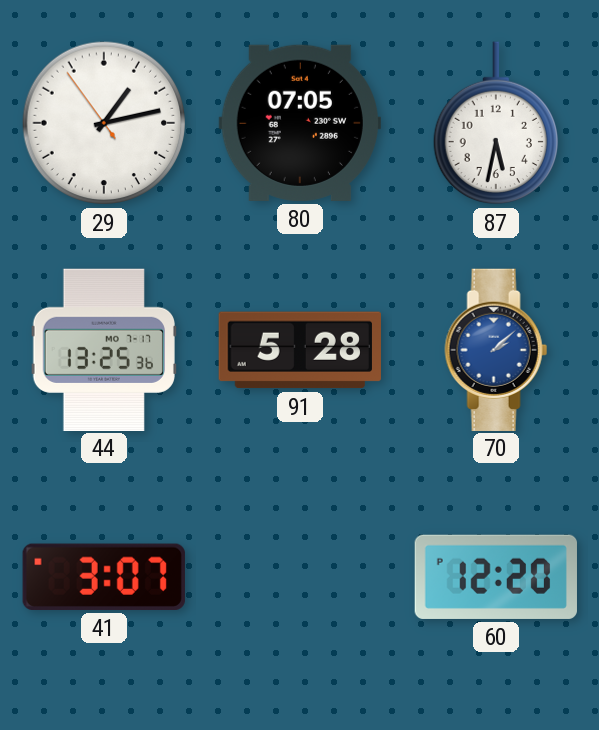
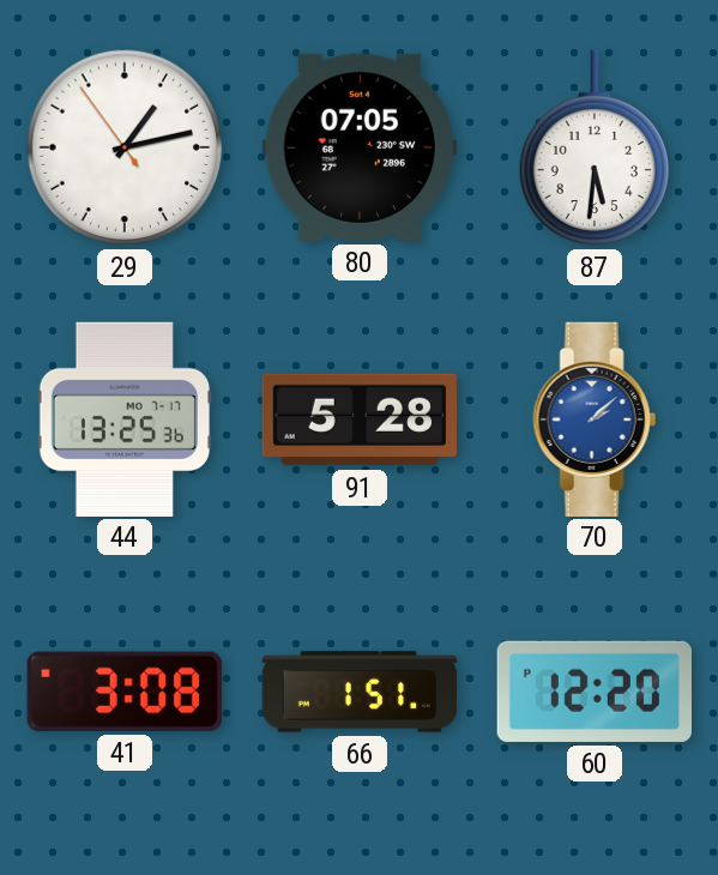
87: 5:32 -> 5:31 (593, 147)
41: 3:07 -> 3:08 (125, 692)
66: none -> 1:51 (360, 692)
